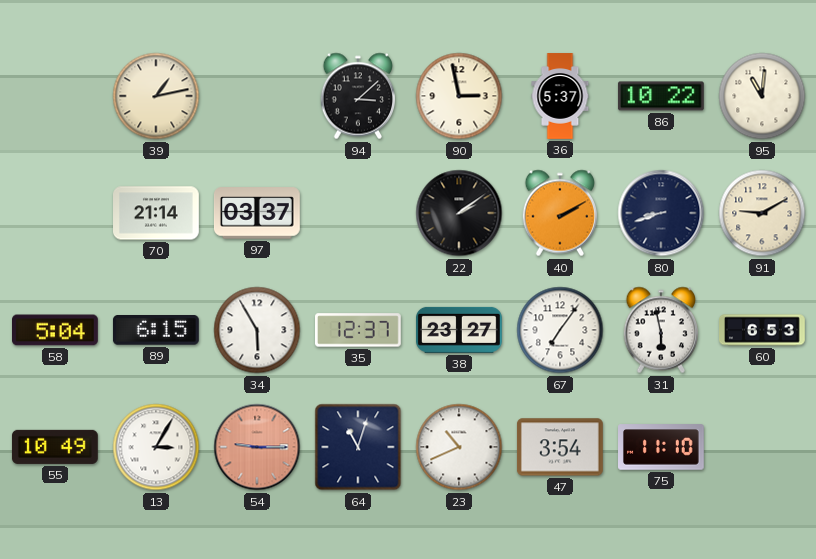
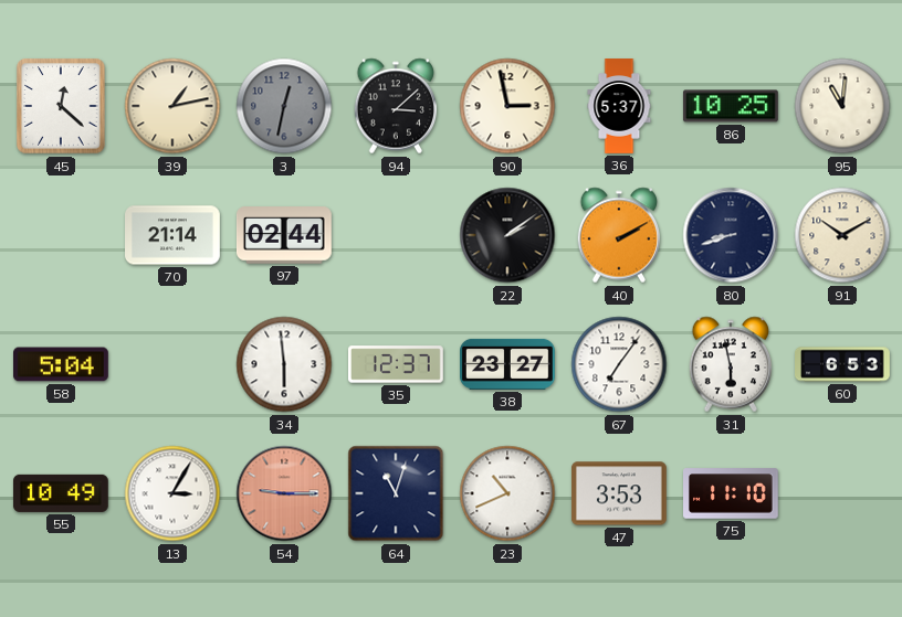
45: none -> 12:22 (61, 106)
3: none -> 12:32 (284, 106)
86: 10:22 -> 10:25 (731, 106)
97: 03:37 -> 02:44 (284, 235)
91: 9:10 -> 10:10 (842, 235)
89: 6:15 -> none (156, 330)
34: 5:55 -> 5:59 (284, 364)
47: 3:54 -> 3:53 (619, 493)
